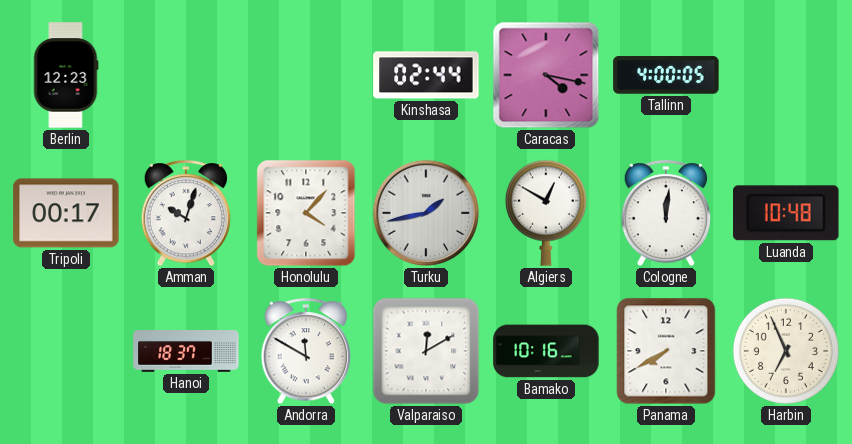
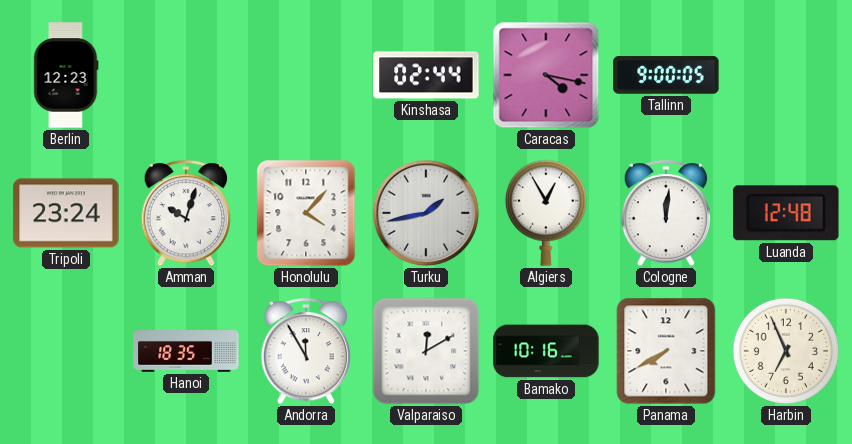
Tallinn: 4:00 -> 9:00 (666, 75)
Tripoli: 00:17 -> 23:24 (66, 213)
Algiers: 12:50 -> 12:55 (546, 213)
Luanda: 10:48 -> 12:48 (786, 213)
Hanoi: 18:37 -> 18:35 (186, 351)
Andorra: 11:50 -> 11:55 (305, 352)
